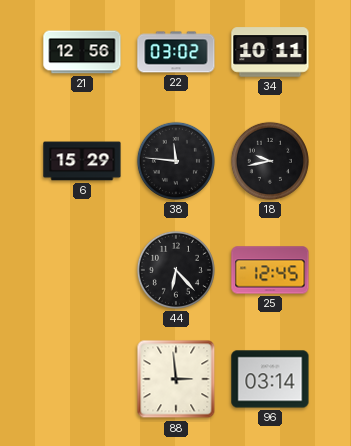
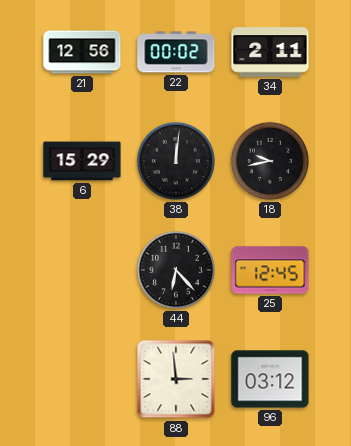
22: 03:02 -> 00:02 (176, 52)
34: 10:11 -> 2:11 (270, 52)
38: 11:46 -> 12:01 (176, 161)
96: 03:14 -> 03:12 (270, 379)
